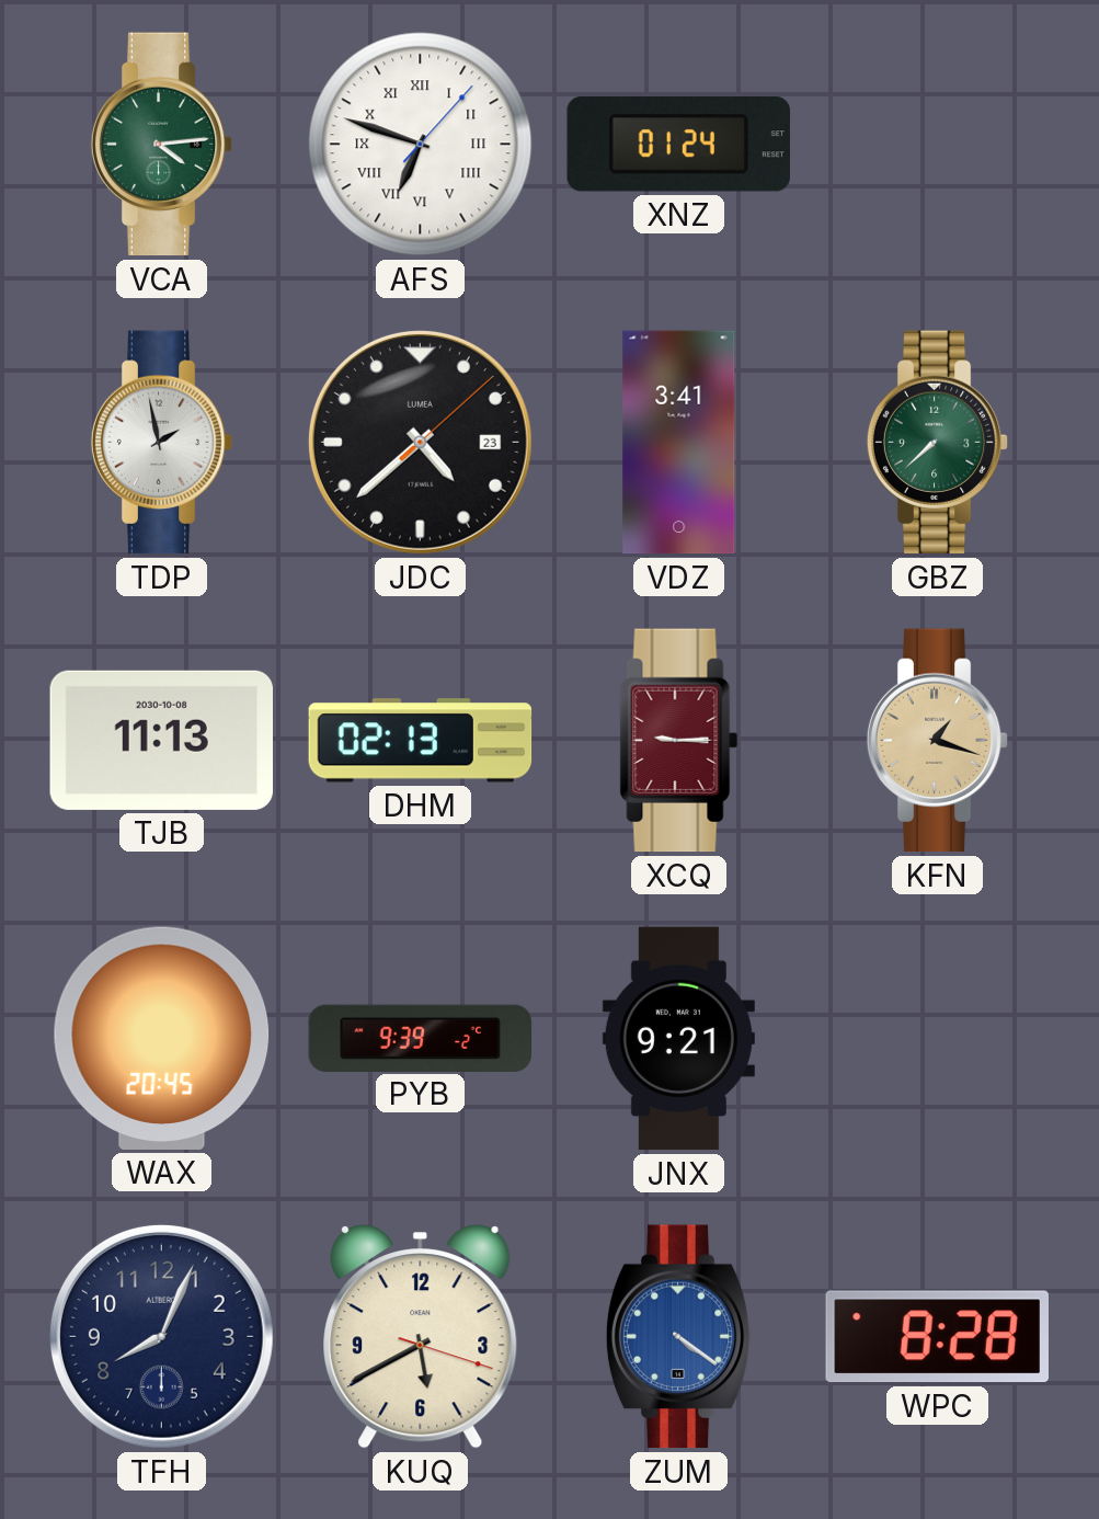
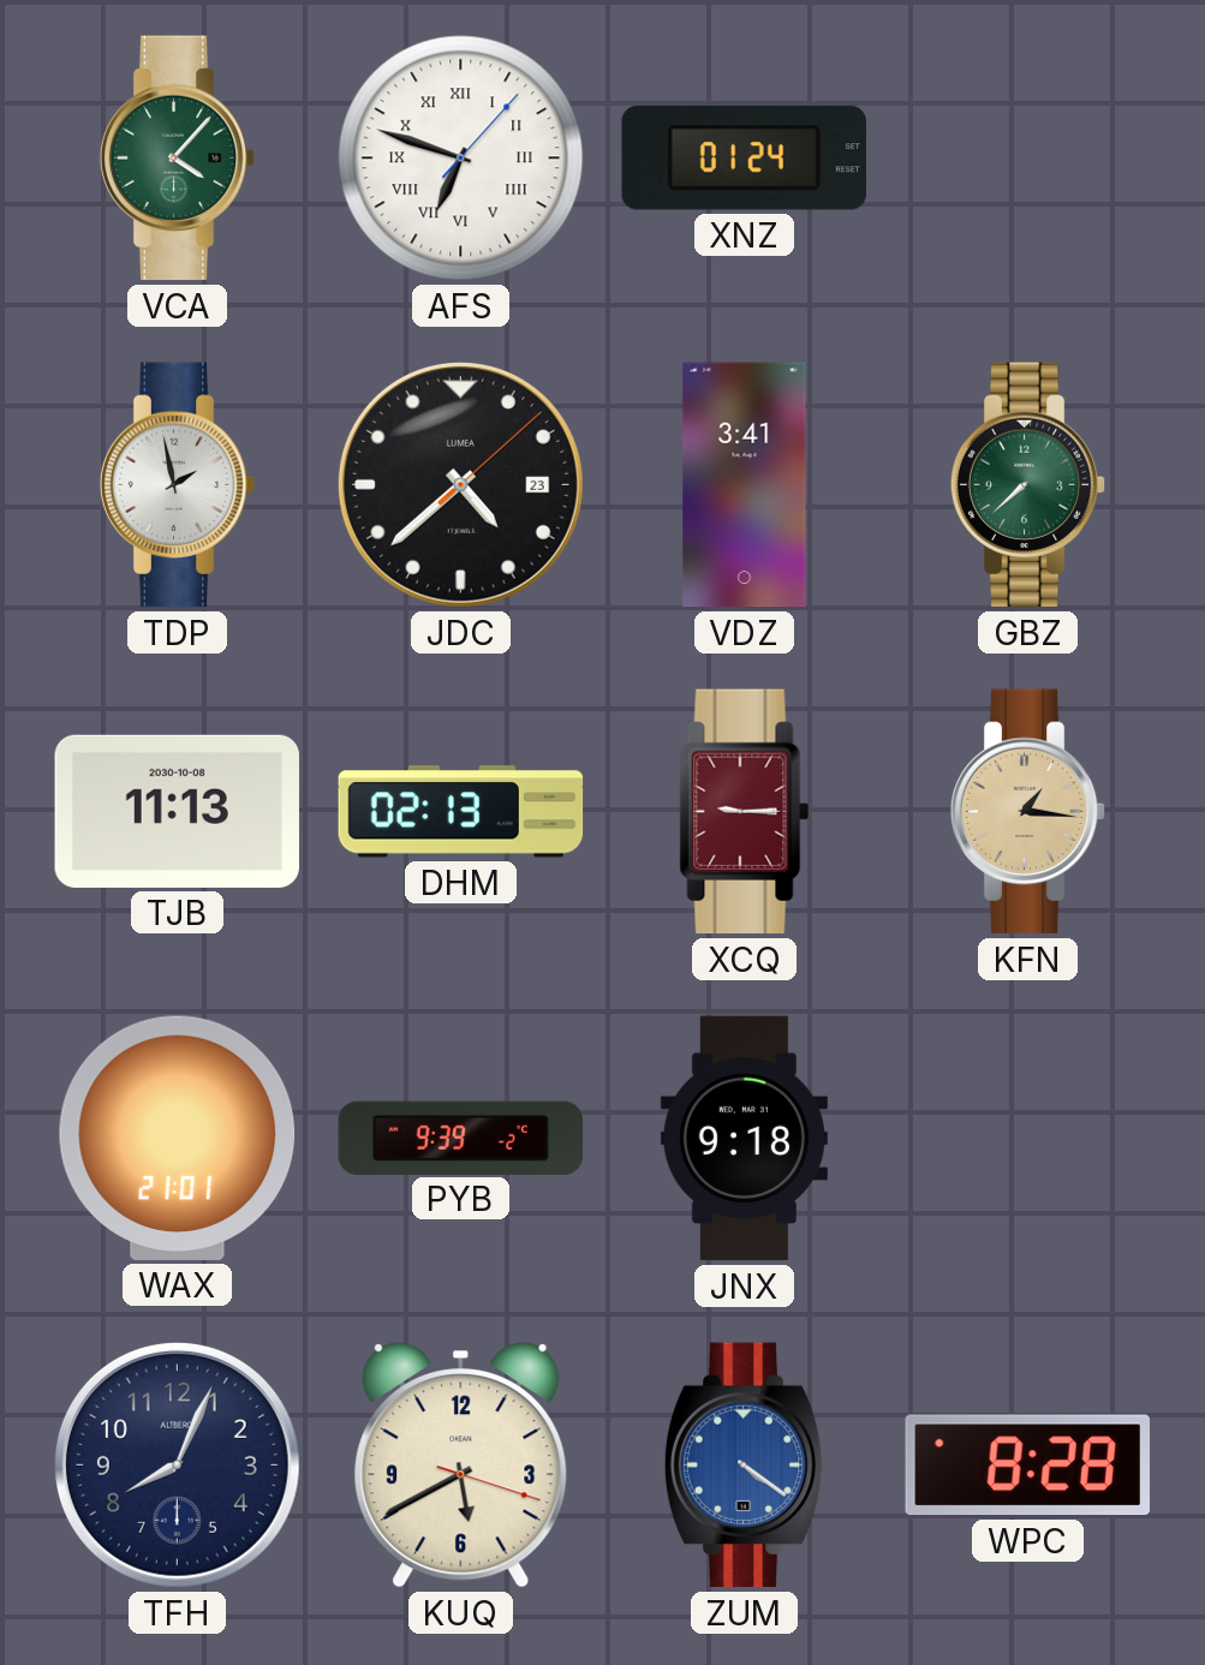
VCA: 4:14 -> 4:07 (178, 159)
KFN: 1:18 -> 1:16 (1028, 812)
WAX: 20:45 -> 21:01 (178, 1138)
JNX: 9:21 -> 9:18 (744, 1139)
